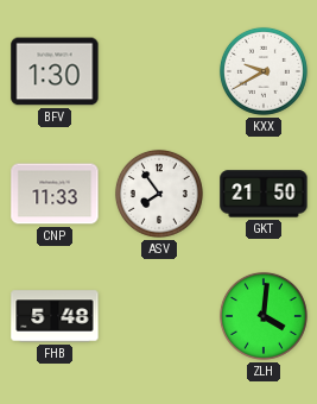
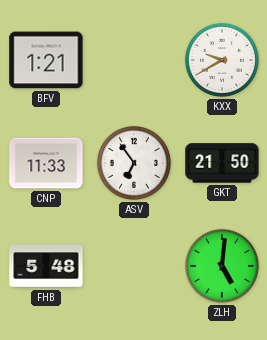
BFV: 1:30 -> 1:21 (46, 60)
ASV: 7:54 -> 6:54 (134, 163)
ZLH: 4:01 -> 5:01 (222, 266)
